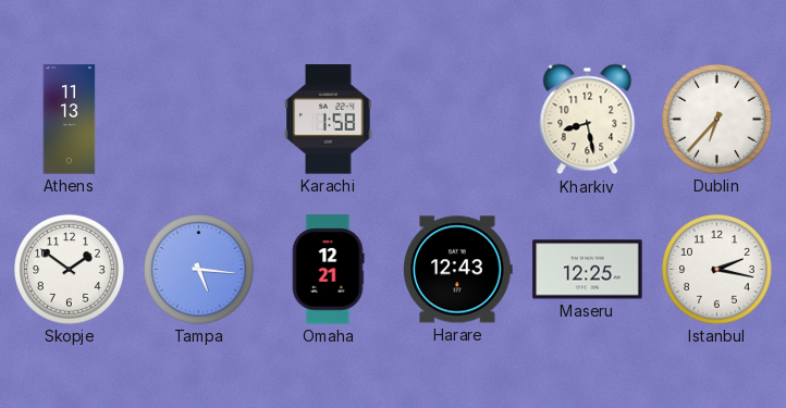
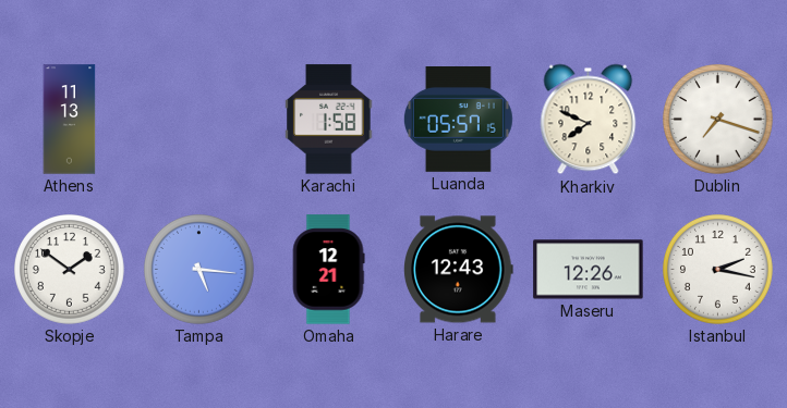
Luanda: none -> 05:57 (458, 120)
Kharkiv: 8:28 -> 7:49 (589, 120)
Dublin: 6:37 -> 7:18 (718, 120)
Maseru: 12:25 -> 12:26 (589, 270)
